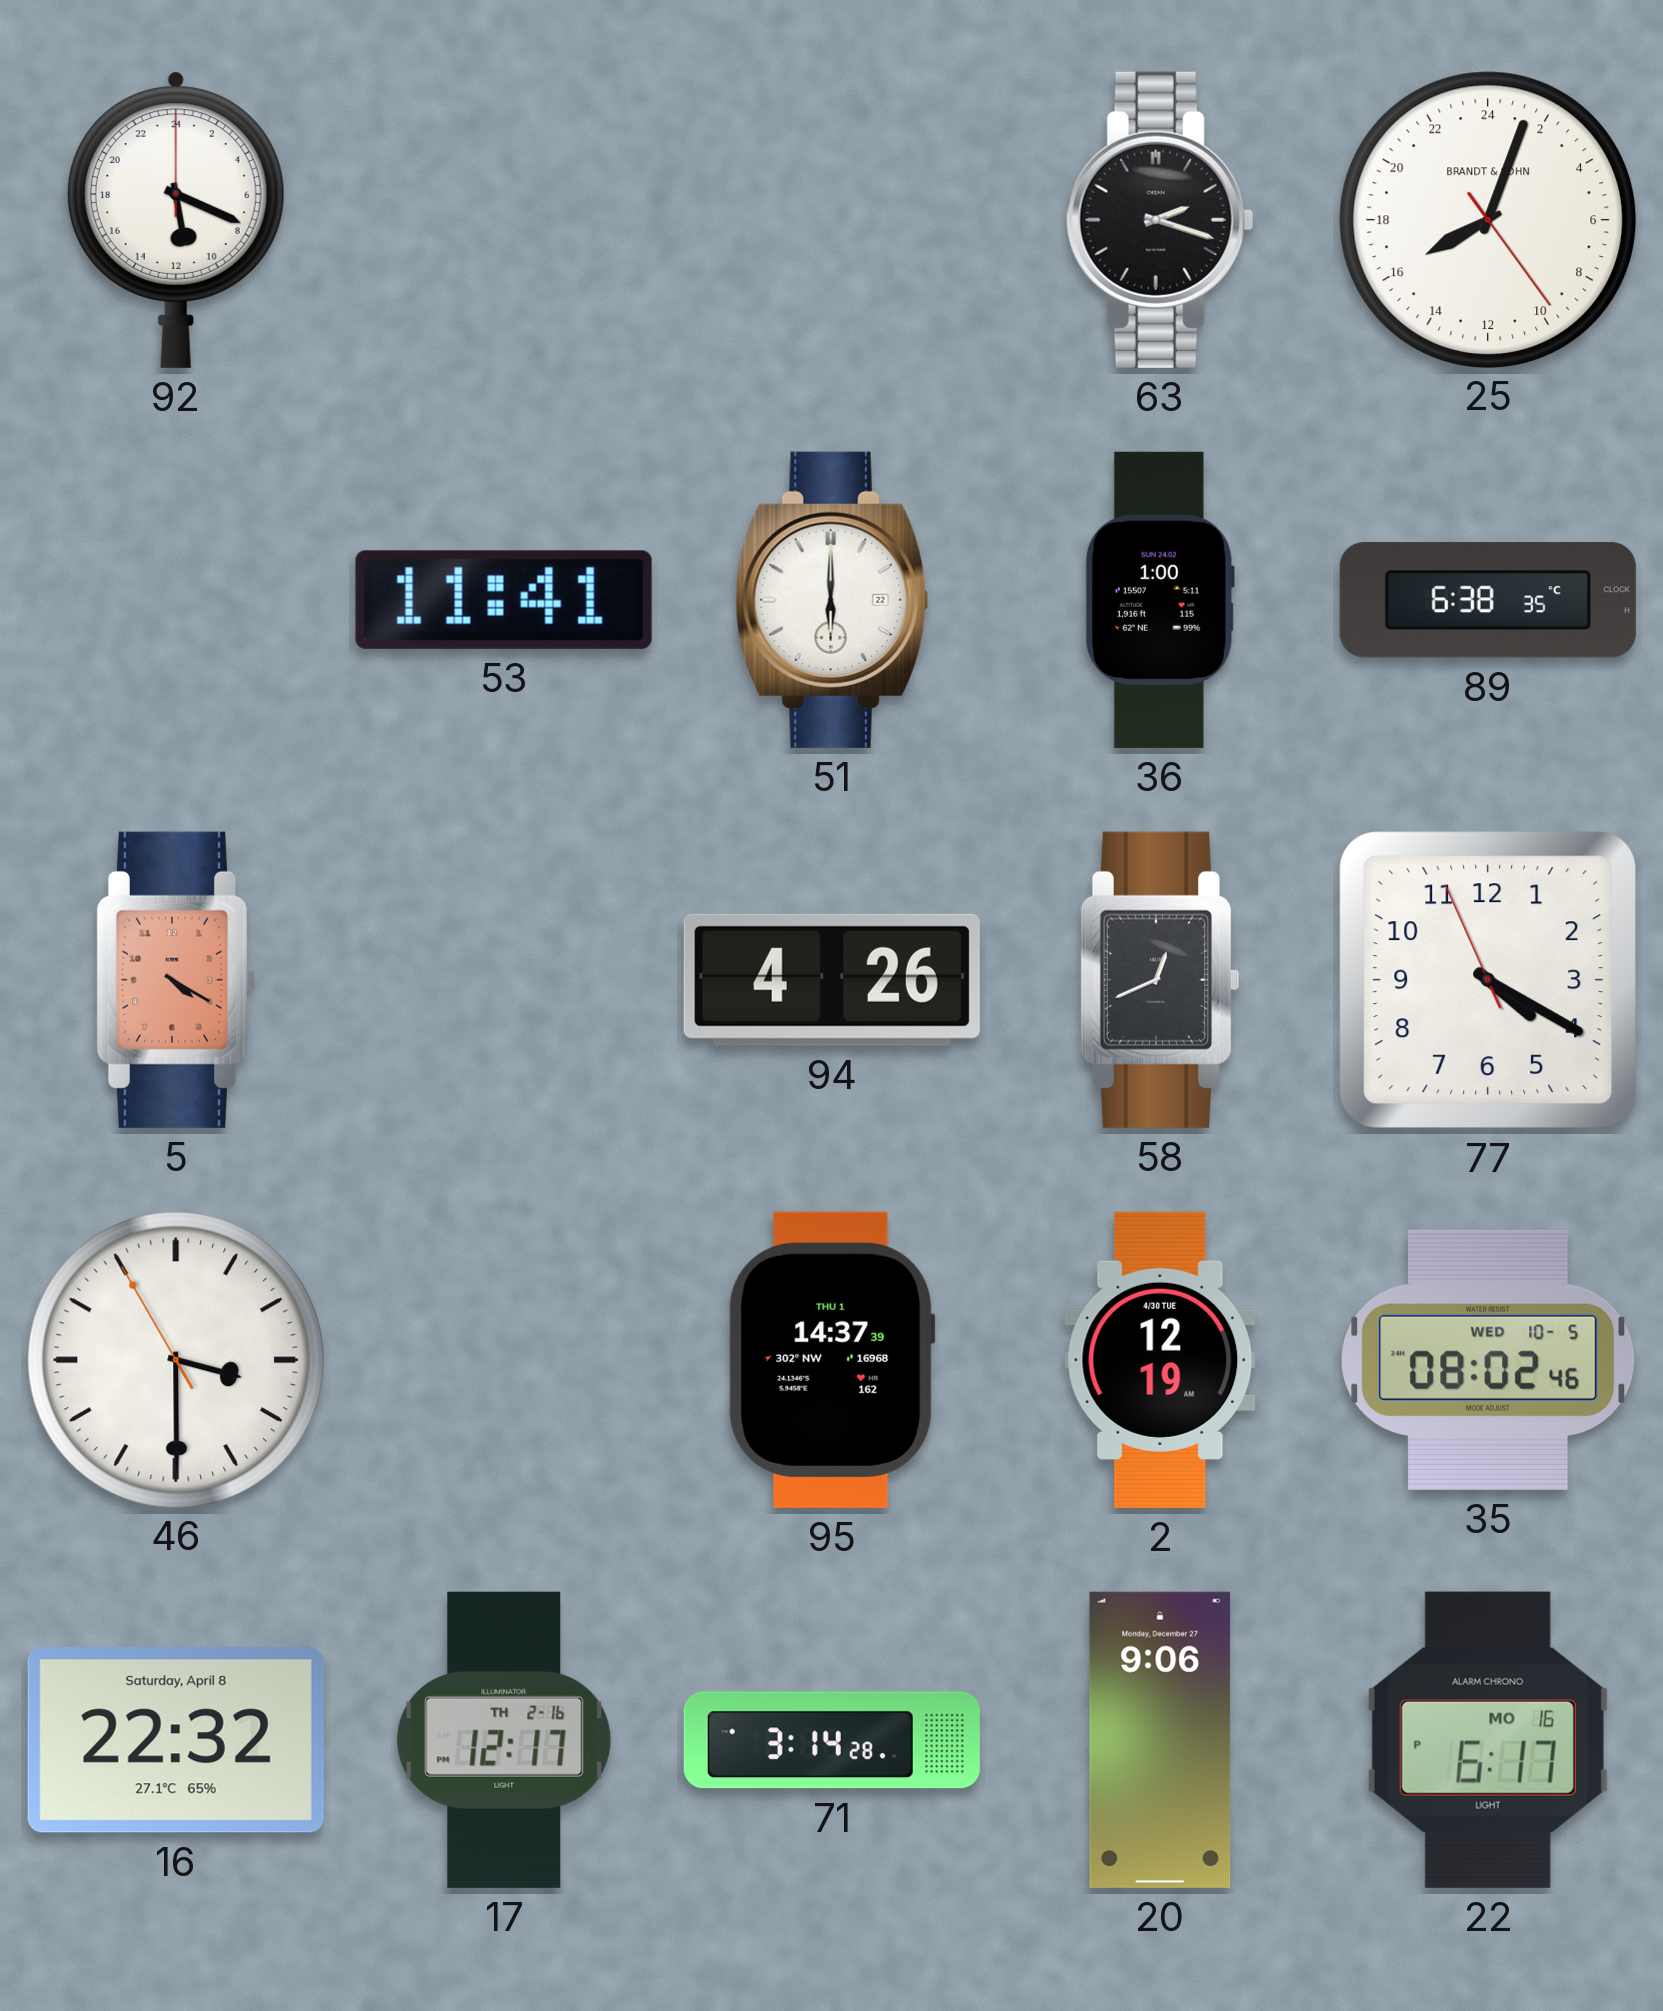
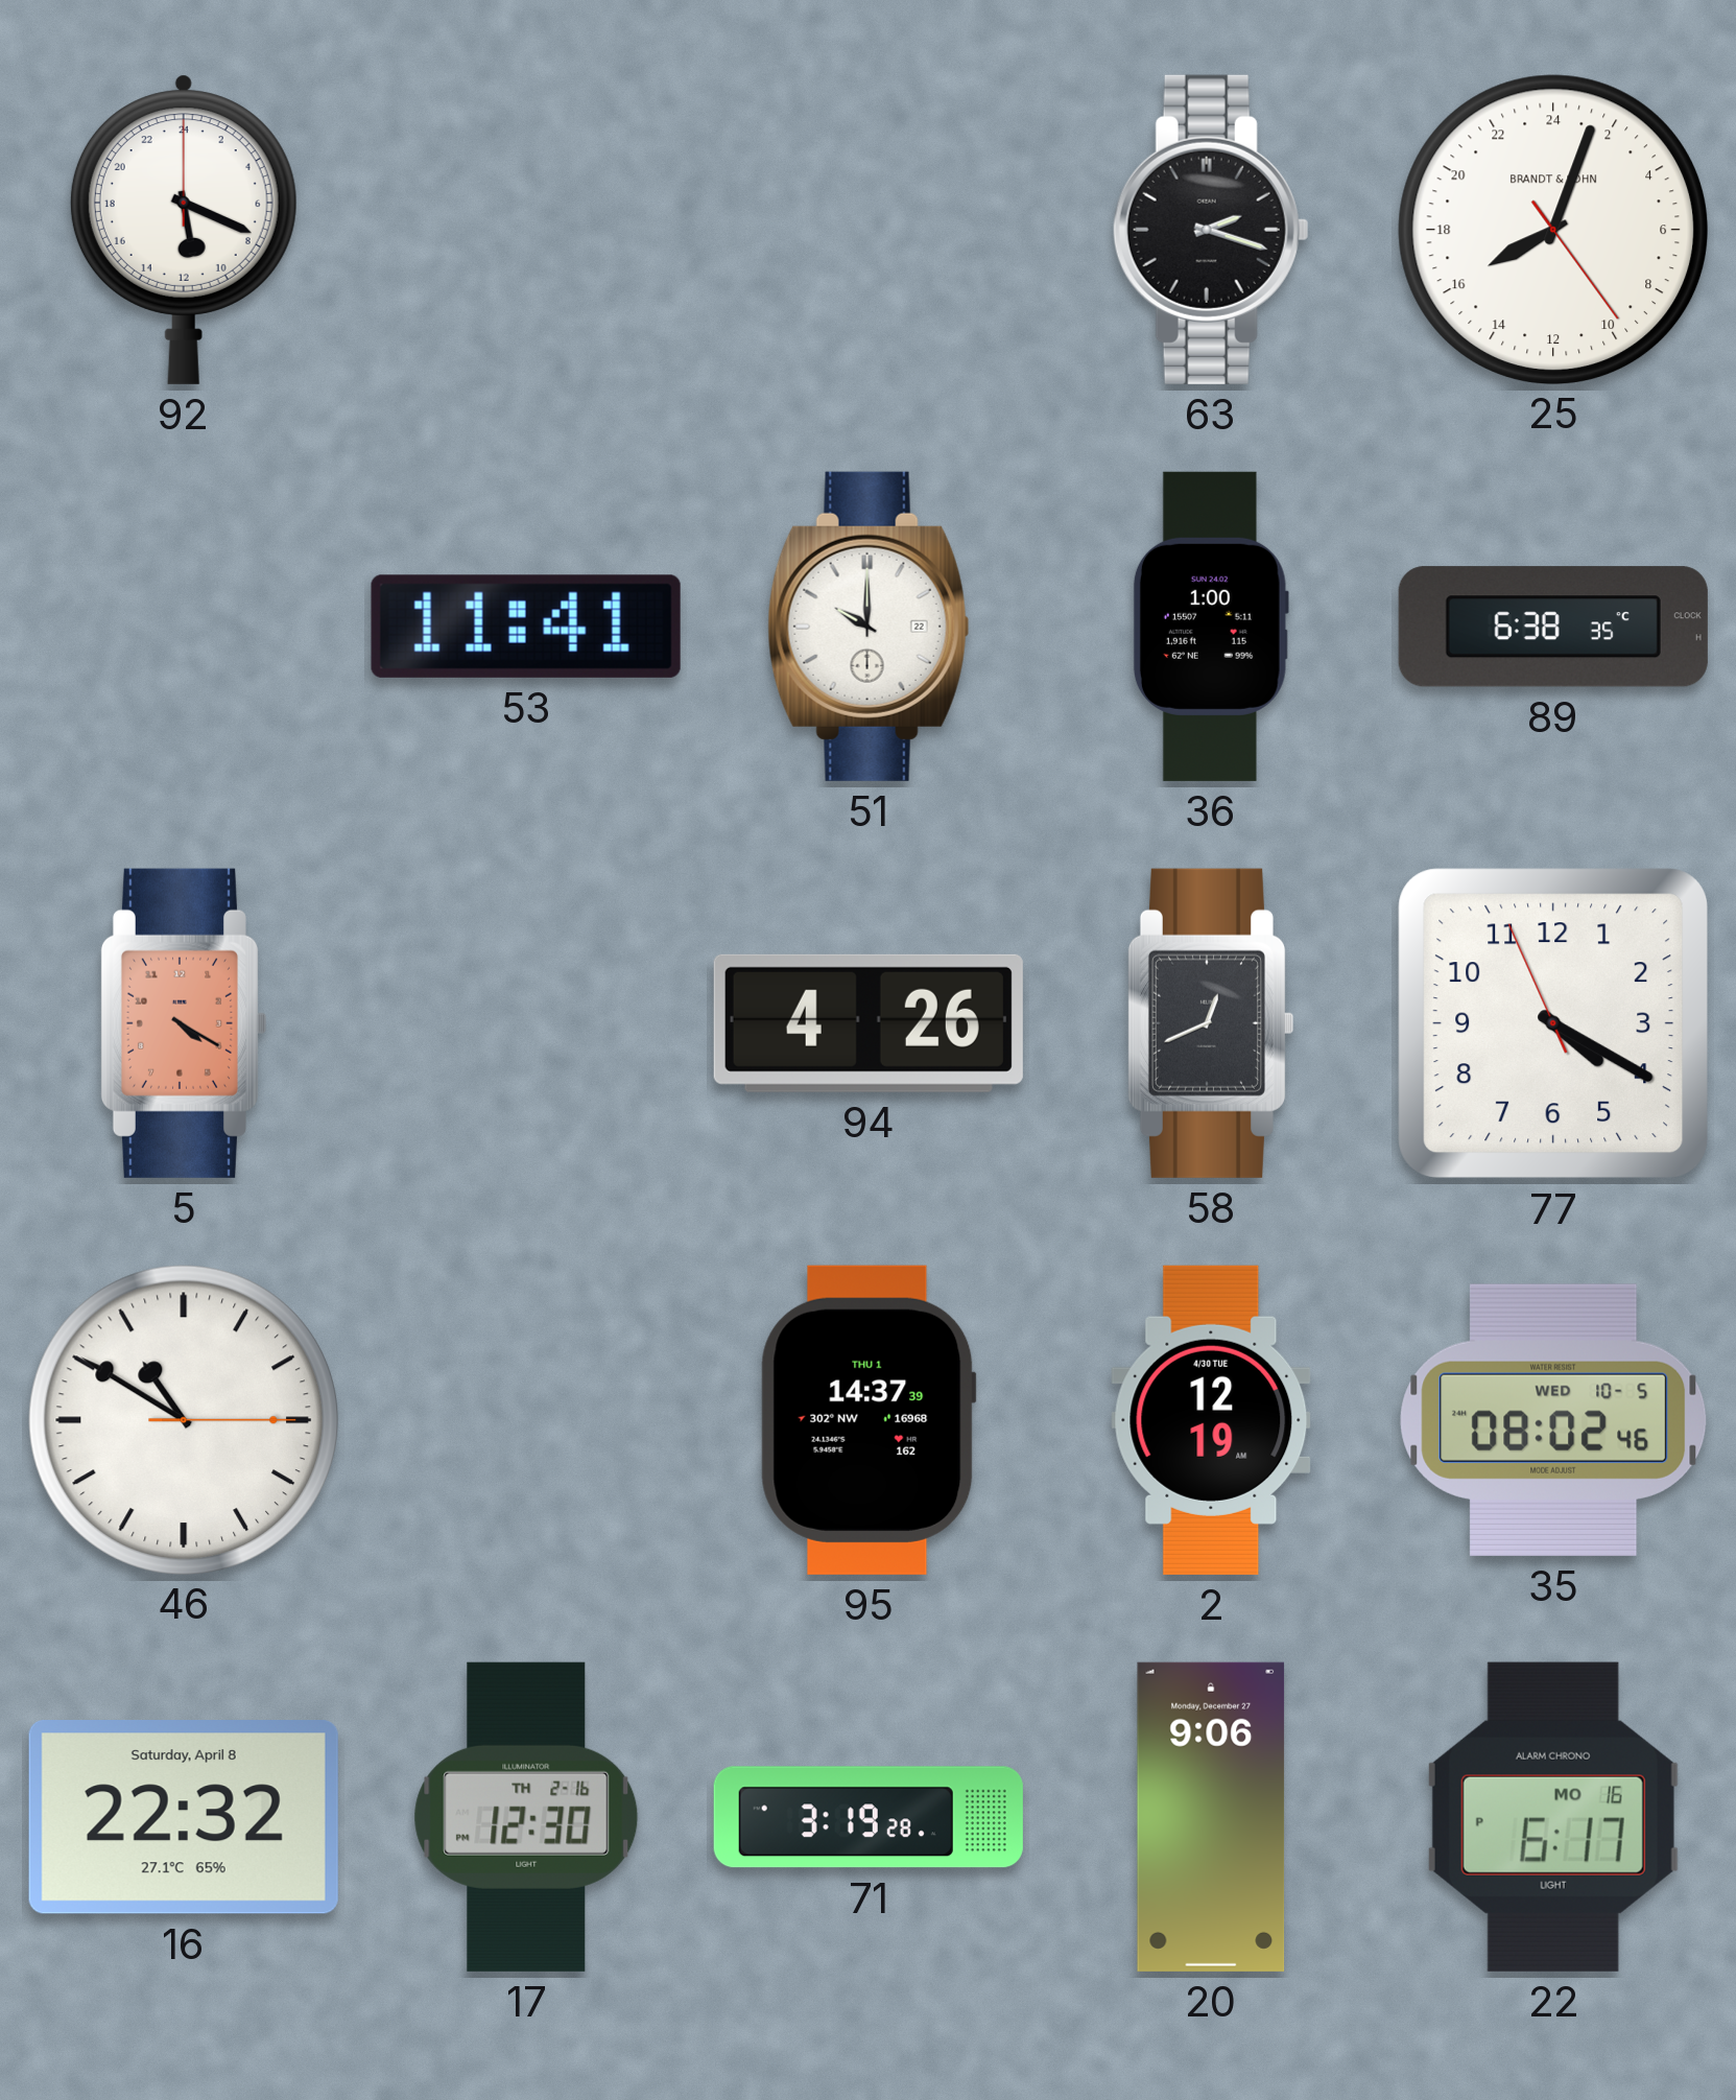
51: 6:00 -> 10:00 (869, 627)
46: 3:29 -> 10:50 (183, 1419)
17: 12:17 -> 12:30 (526, 1817)
71: 3:14 -> 3:19 (869, 1817)
